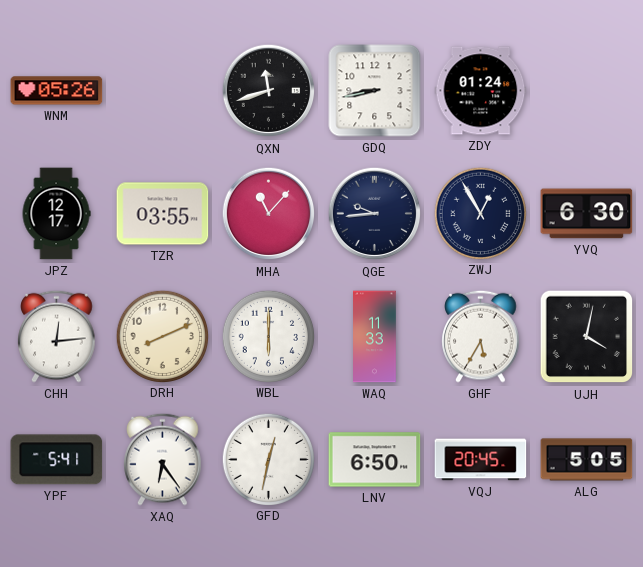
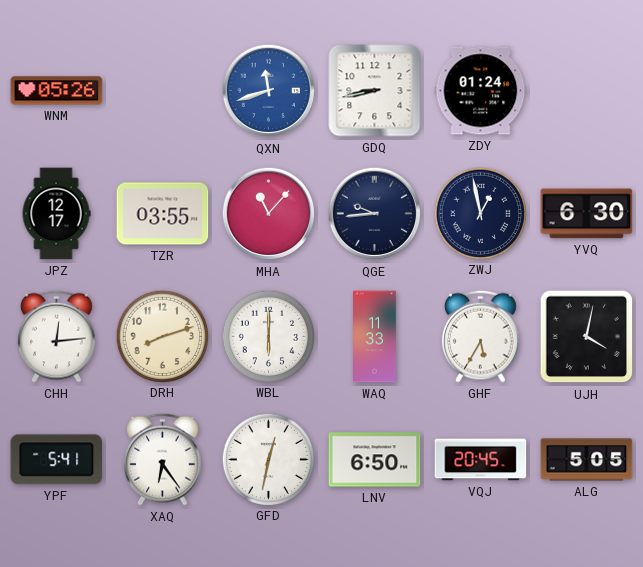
QXN dial: black -> blue (269, 91)
ZWJ: 12:55 -> 12:58 (480, 213)
DRH: 8:11 -> 8:12 (162, 336)
